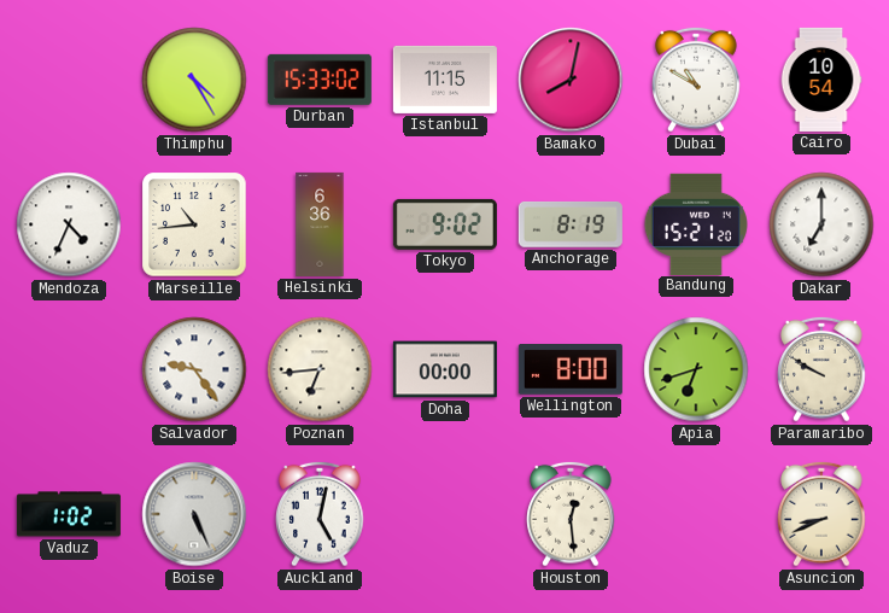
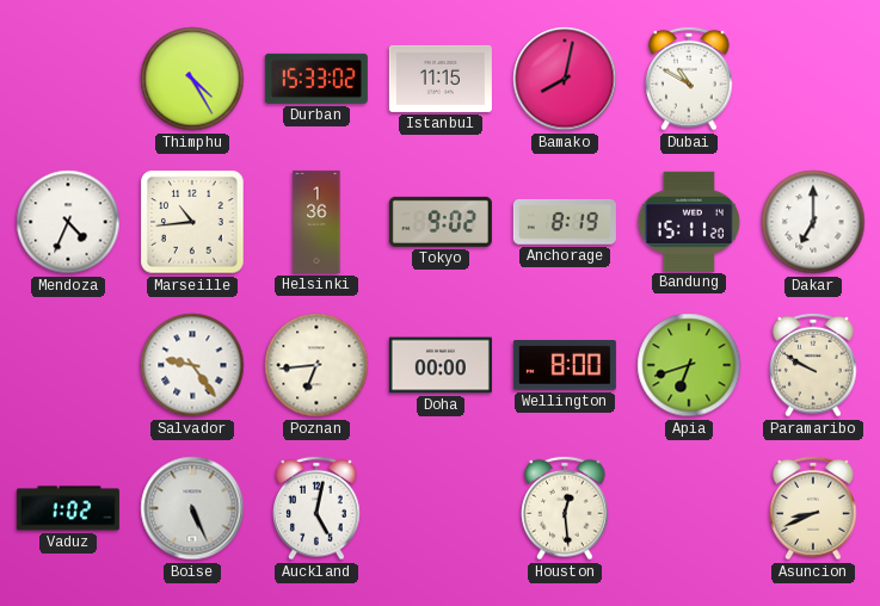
Cairo: 10:54 -> none (821, 80)
Helsinki: 6:36 -> 1:36 (316, 222)
Bandung: 15:21 -> 15:11 (689, 221)
